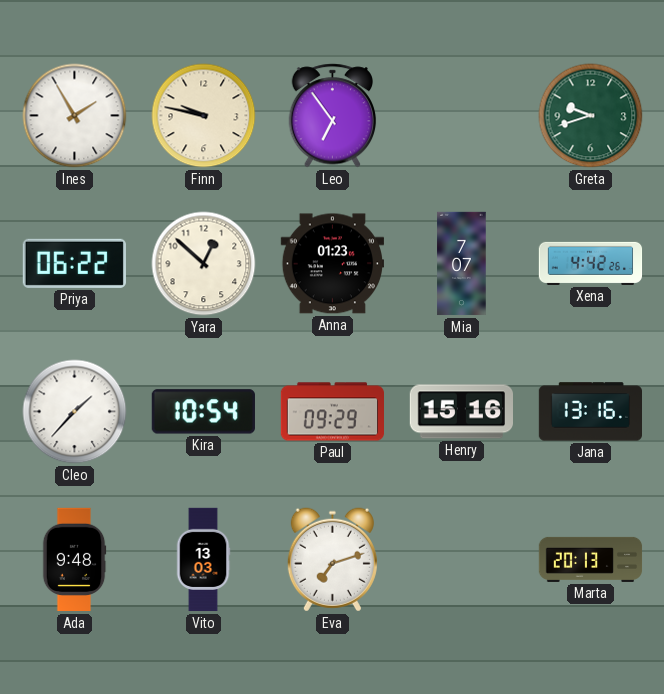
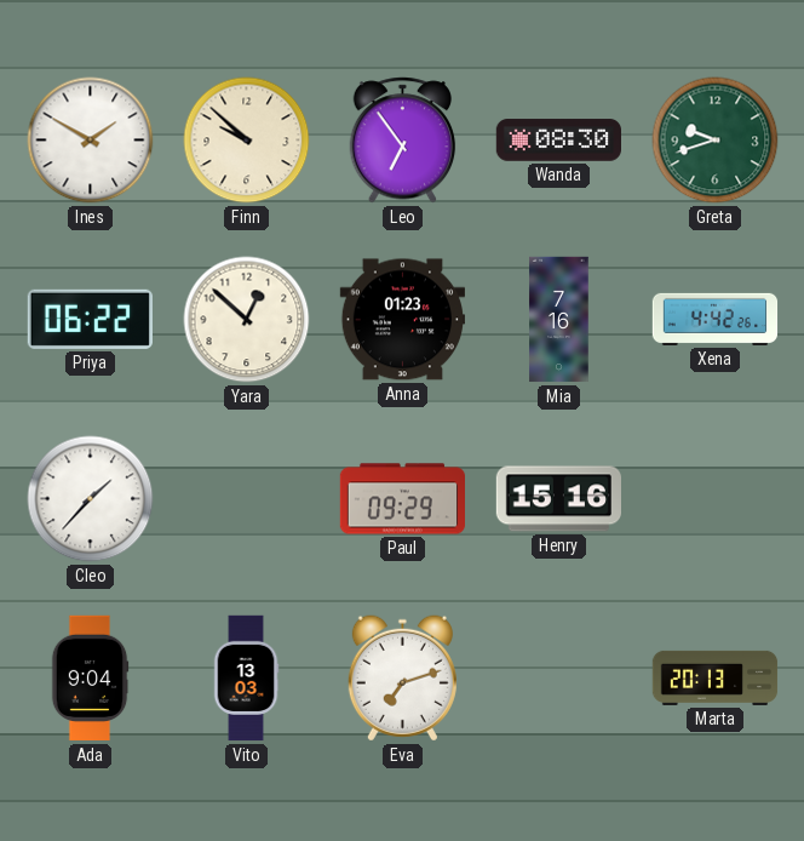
Ines: 1:55 -> 1:50 (91, 141)
Finn: 9:47 -> 9:52 (247, 141)
Wanda: none -> 08:30 (558, 141)
Mia: 7:07 -> 7:16 (559, 320)
Kira: 10:54 -> none (203, 412)
Jana: 13:16 -> none (590, 412)
Ada: 9:48 -> 9:04 (90, 679)
